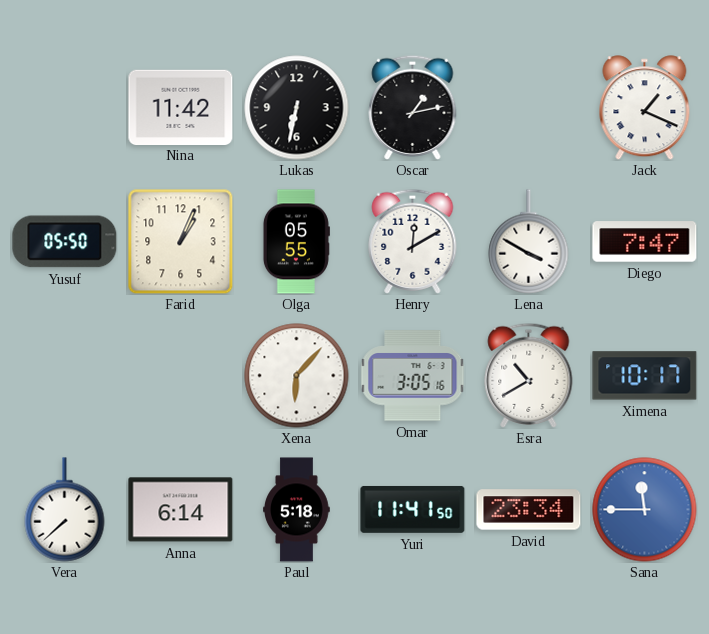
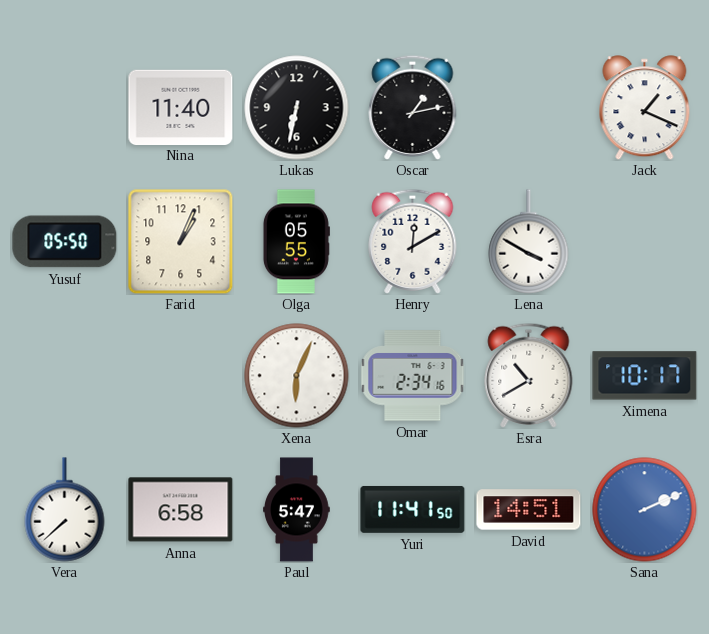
Nina: 11:42 -> 11:40 (181, 107)
Diego: 7:47 -> none (645, 242)
Xena: 6:07 -> 6:04 (297, 376)
Omar: 3:05 -> 2:34 (413, 376)
Anna: 6:14 -> 6:58 (181, 510)
Paul: 5:18 -> 5:47 (297, 510)
David: 23:34 -> 14:51 (529, 510)
Sana: 11:45 -> 2:11 (645, 510)
